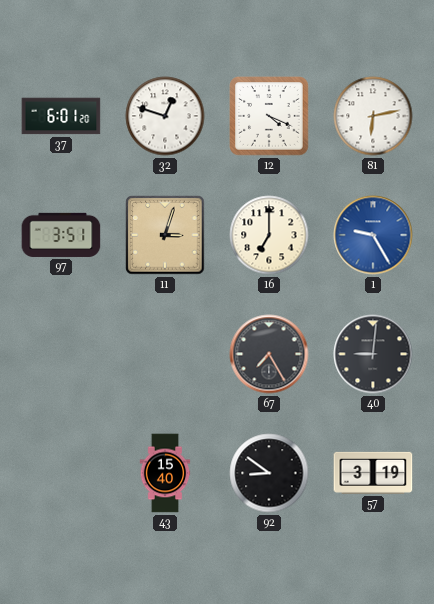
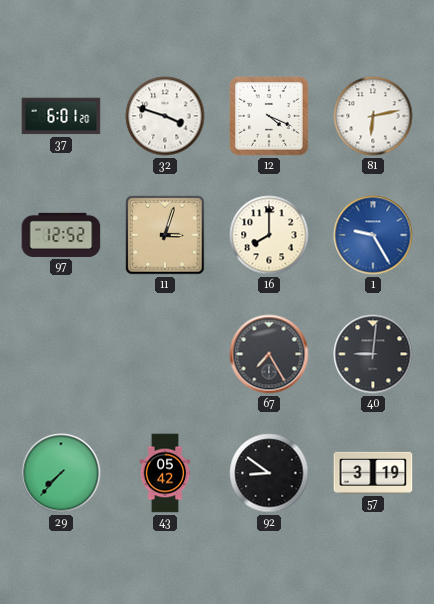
32: 12:48 -> 3:48 (165, 116)
97: 3:51 -> 12:52 (61, 235)
16: 7:00 -> 8:00 (269, 235)
29: none -> 7:37 (61, 473)
43: 15:40 -> 05:42 (165, 473)
